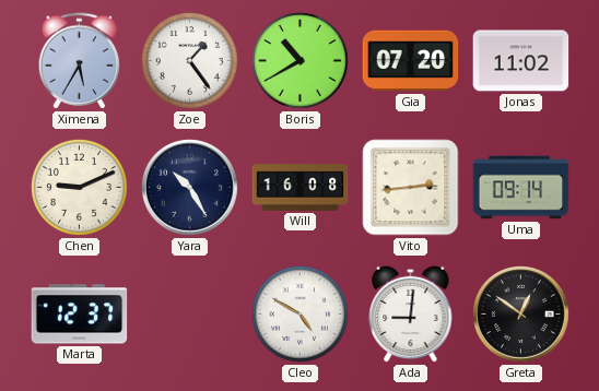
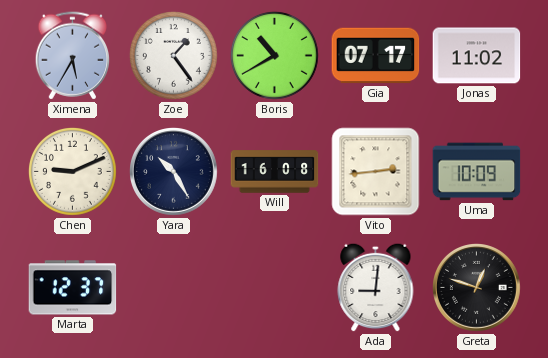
Gia: 07:20 -> 07:17 (376, 56)
Uma: 09:14 -> 10:09 (477, 172)
Cleo: 4:50 -> none (299, 315)
Greta: 12:51 -> 12:48 (477, 288)
